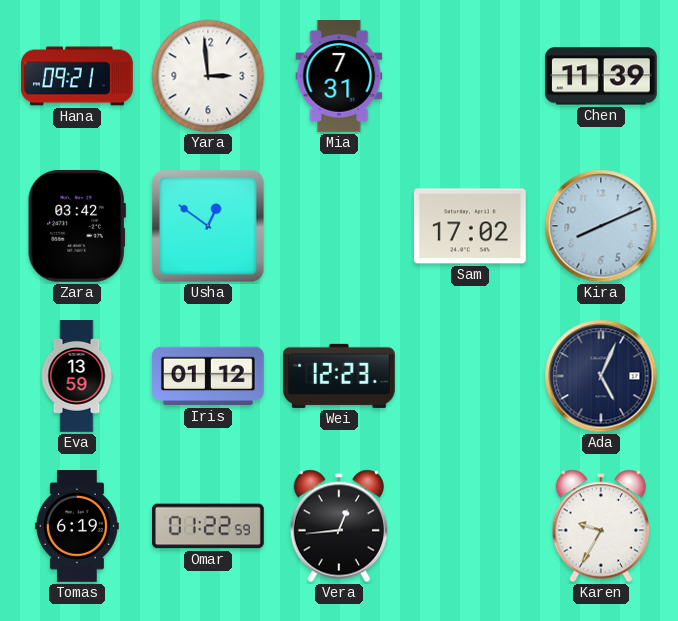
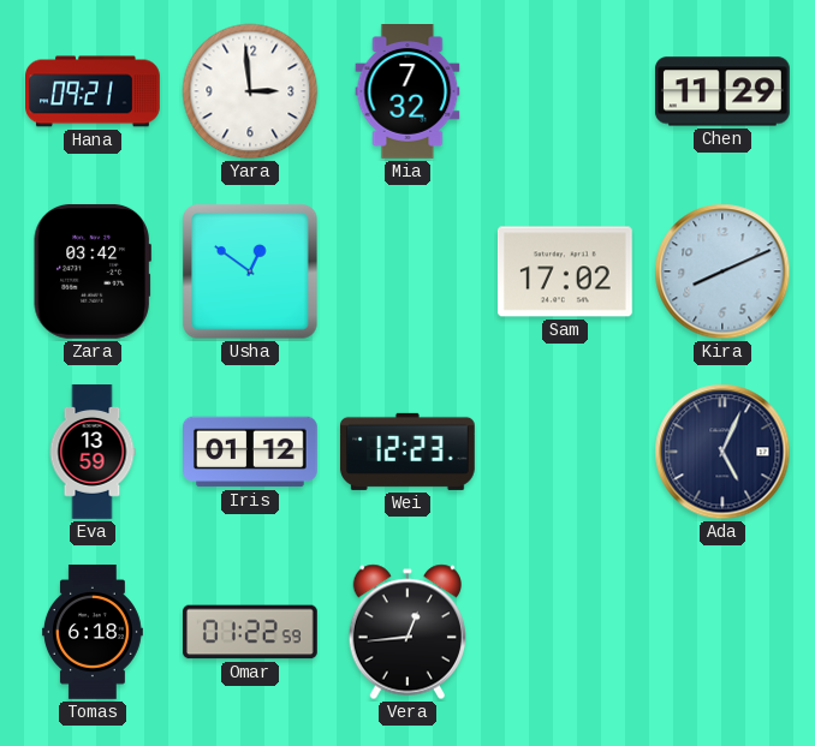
Mia: 7:31 -> 7:32 (407, 92)
Chen: 11:39 -> 11:29 (722, 91)
Tomas: 6:19 -> 6:18 (93, 633)
Karen: 9:35 -> none (600, 526)
